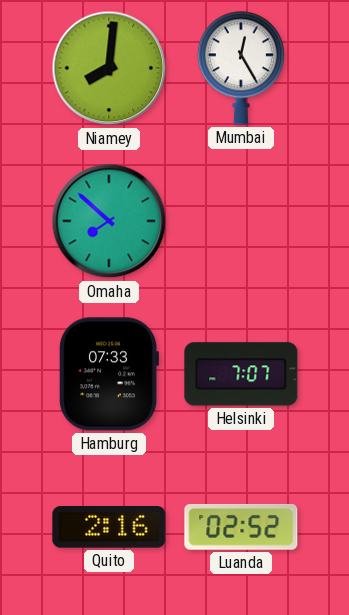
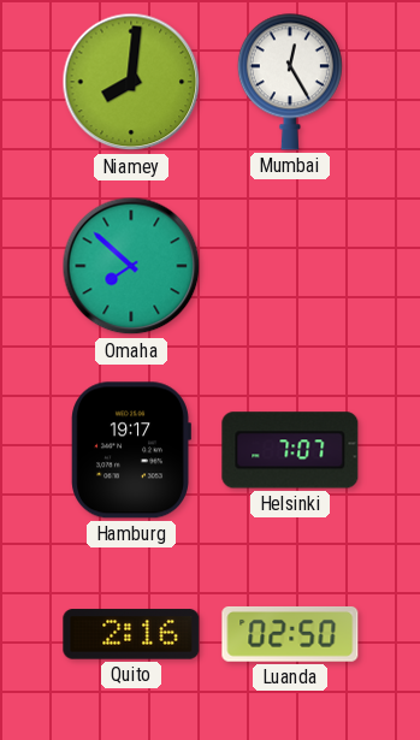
Hamburg: 07:33 -> 19:17 (131, 450)
Luanda: 02:52 -> 02:50 (290, 634)
